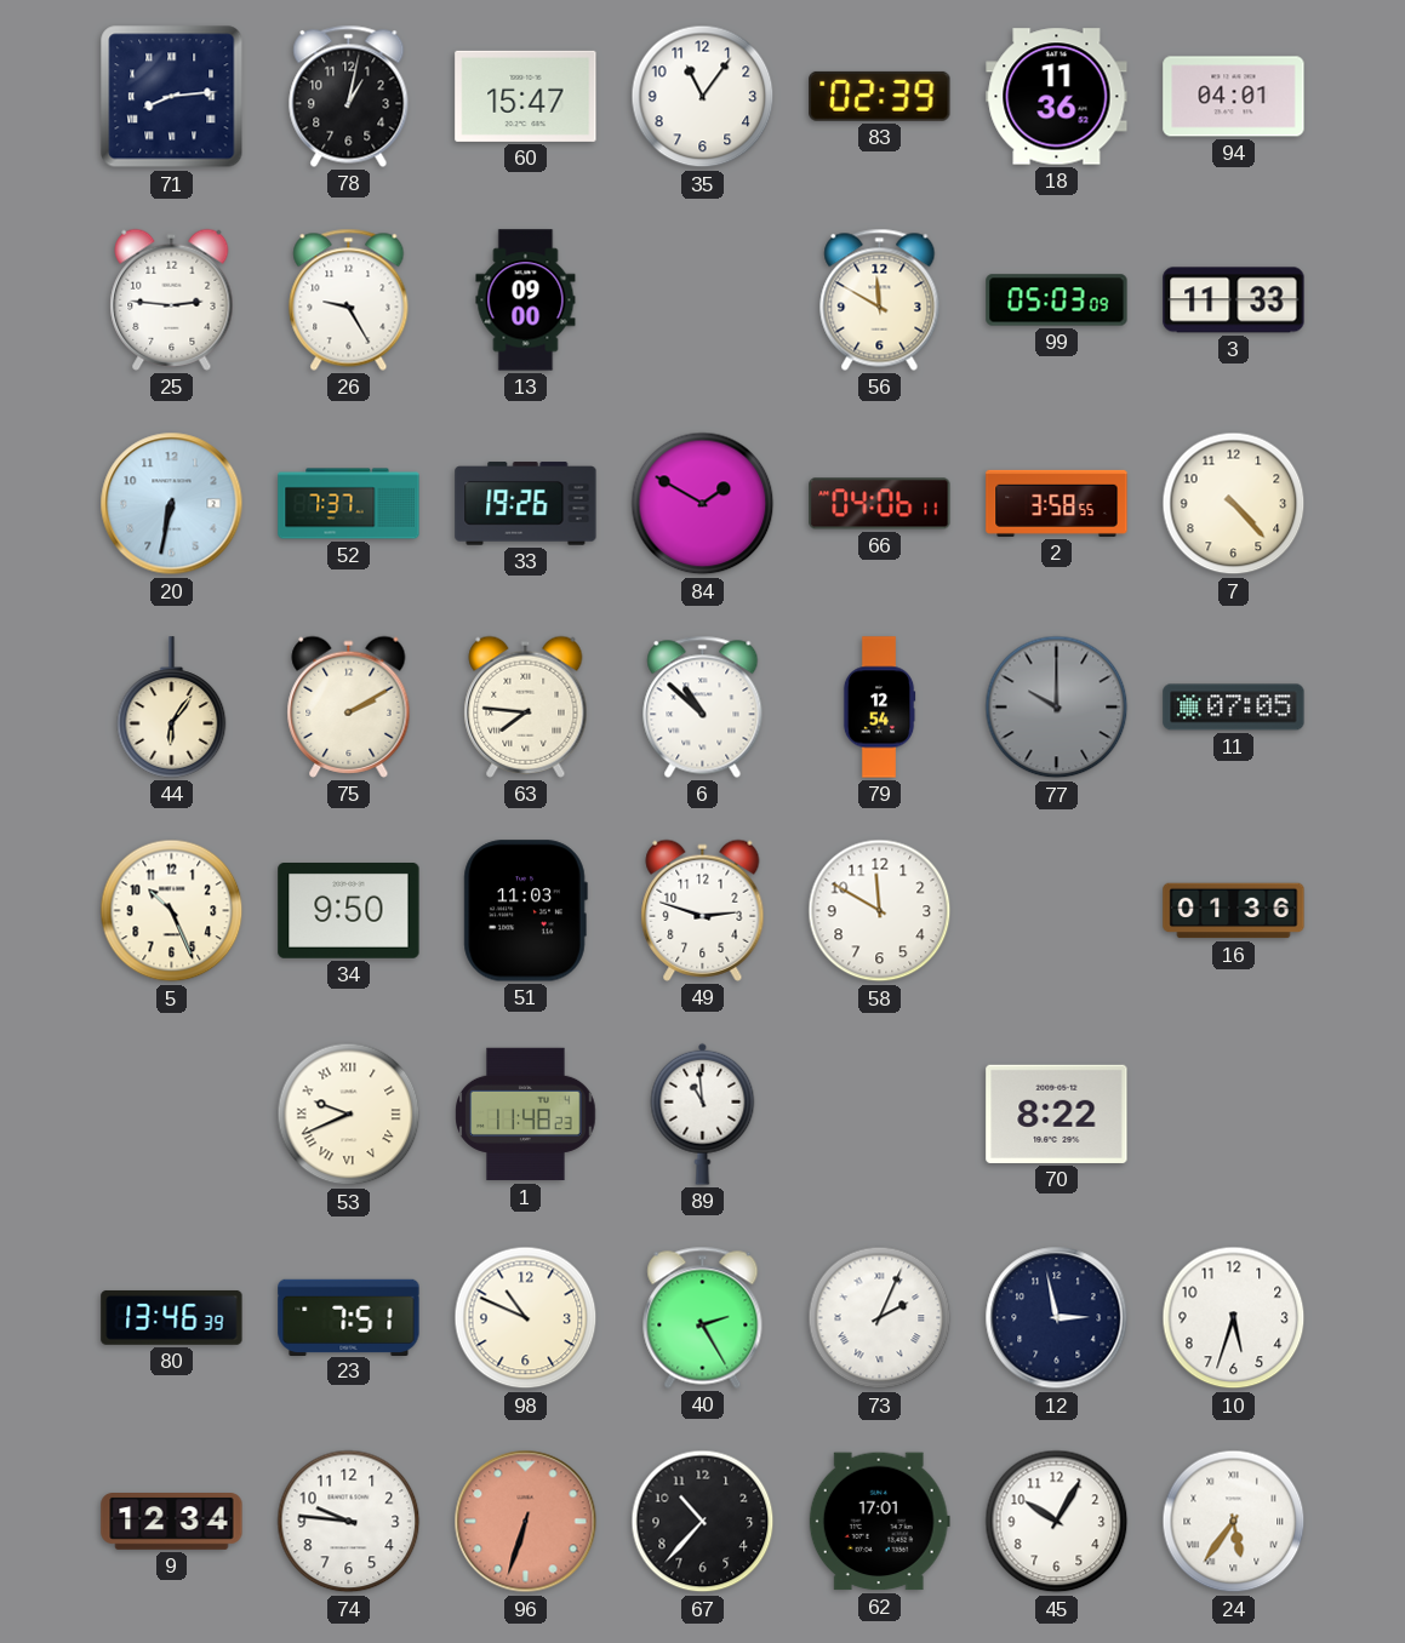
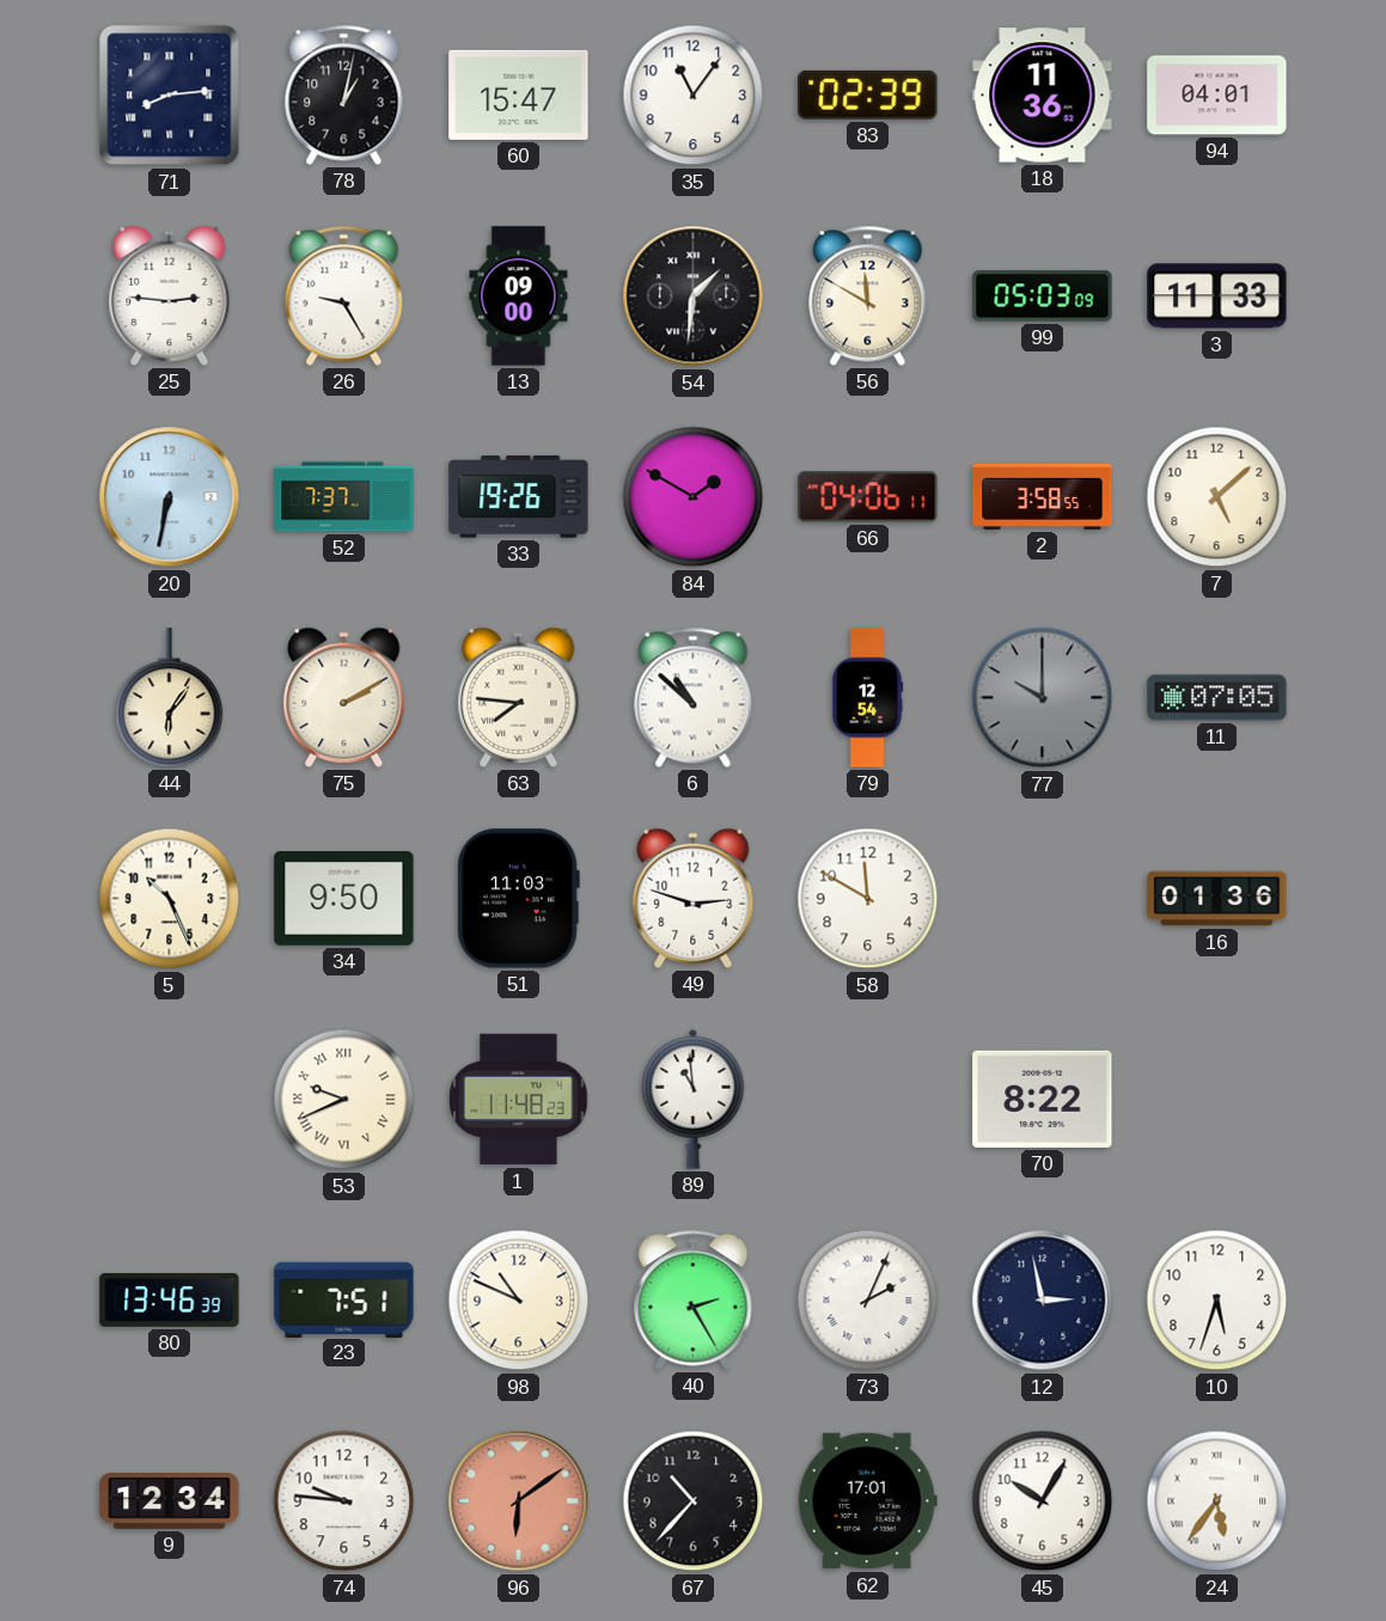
54: none -> 1:31 (694, 296)
7: 4:23 -> 5:08 (1217, 497)
96: 6:33 -> 6:09 (519, 1501)
